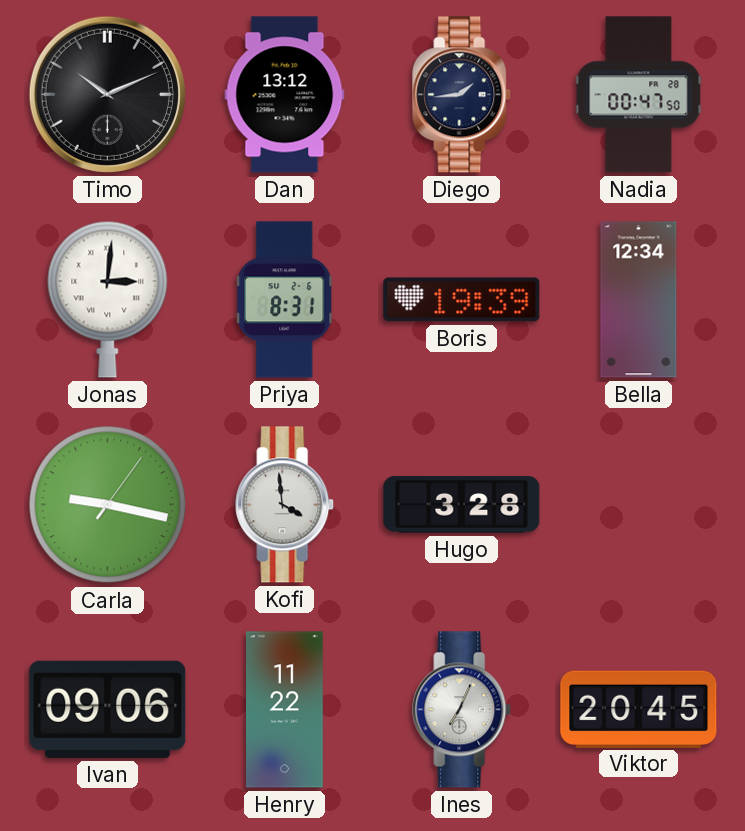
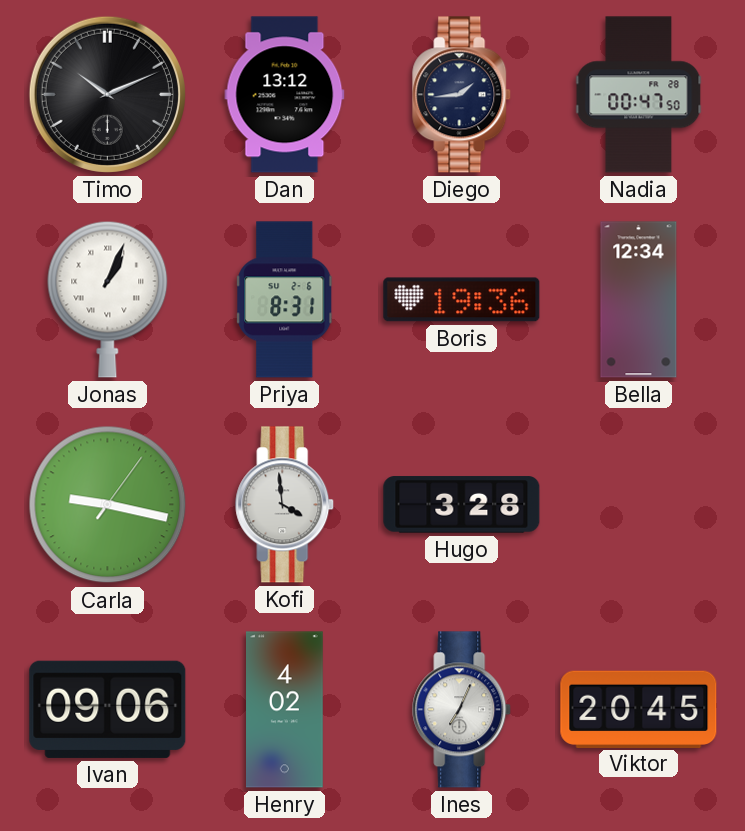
Jonas: 3:01 -> 1:04 (108, 299)
Boris: 19:39 -> 19:36 (462, 300)
Henry: 11:22 -> 4:02 (285, 710)
